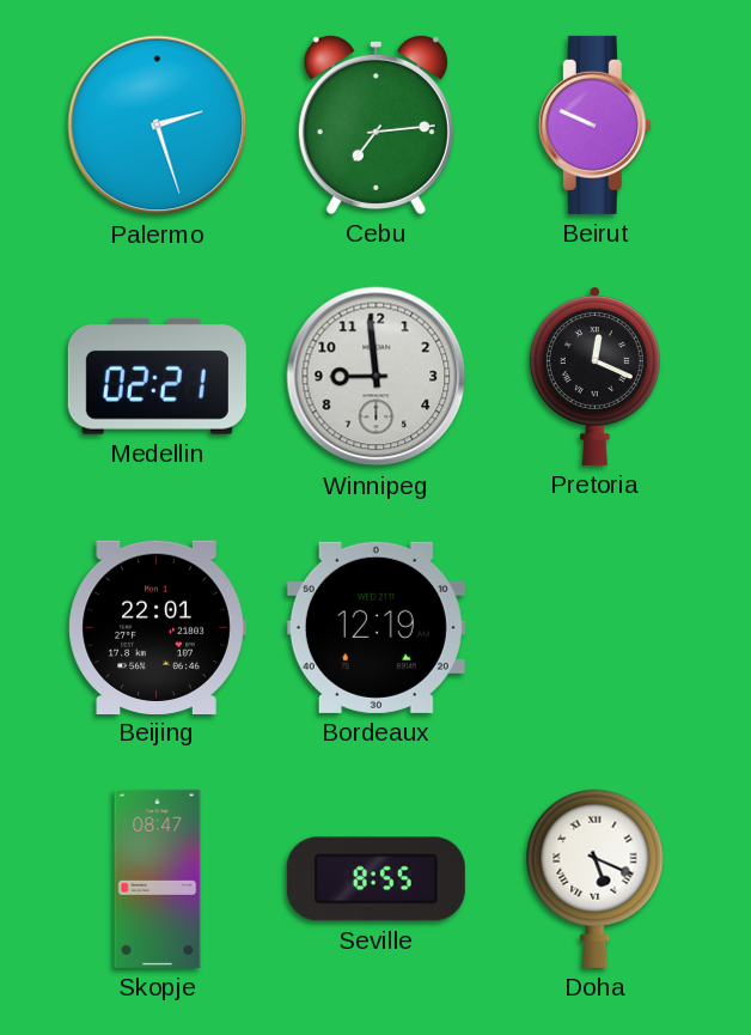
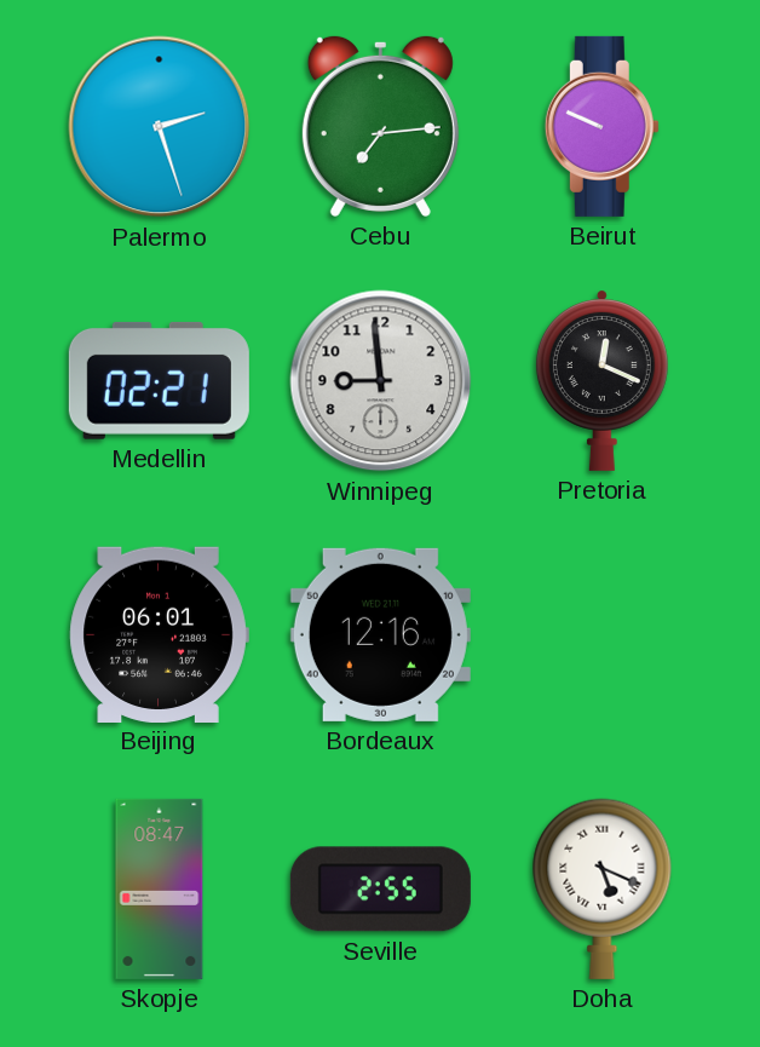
Beijing: 22:01 -> 06:01 (159, 634)
Bordeaux: 12:19 -> 12:16 (380, 634)
Seville: 8:55 -> 2:55 (380, 890)
